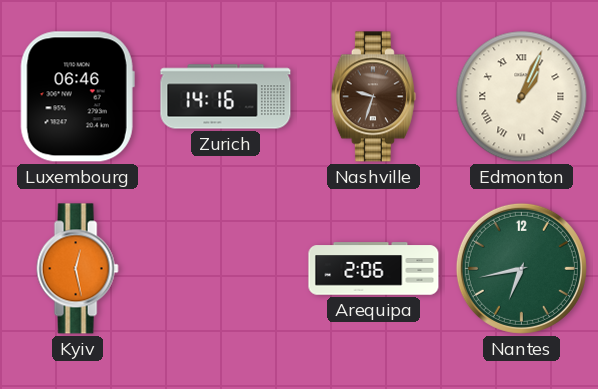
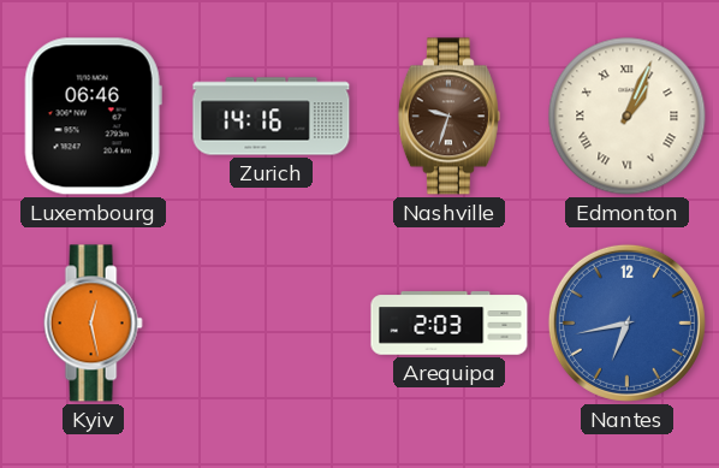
Arequipa: 2:06 -> 2:03 (450, 324)
Nantes dial: green -> blue (626, 322)
